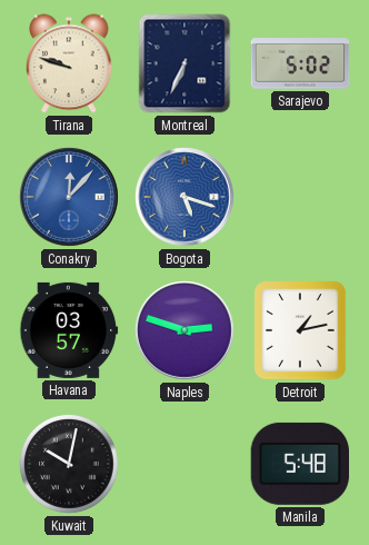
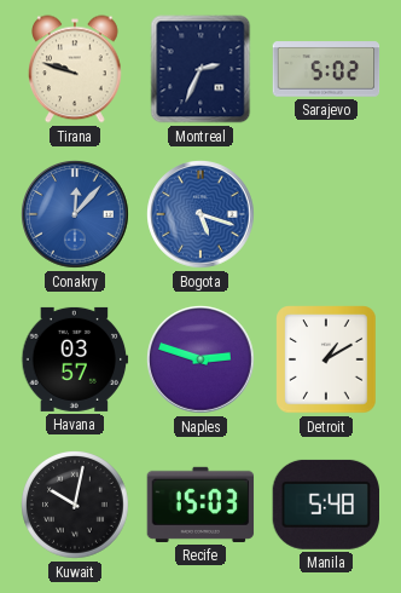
Montreal: 6:34 -> 2:34 (200, 69)
Detroit: 1:13 -> 1:10 (326, 359)
Recife: none -> 15:03 (200, 505)
